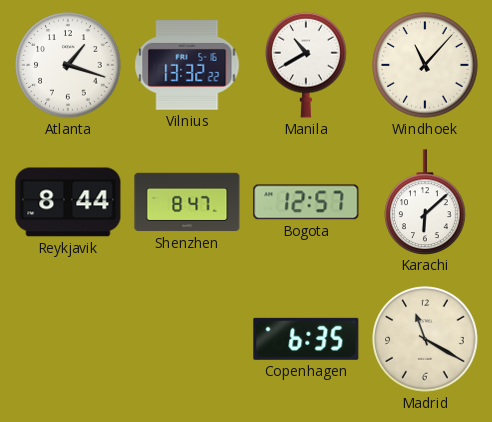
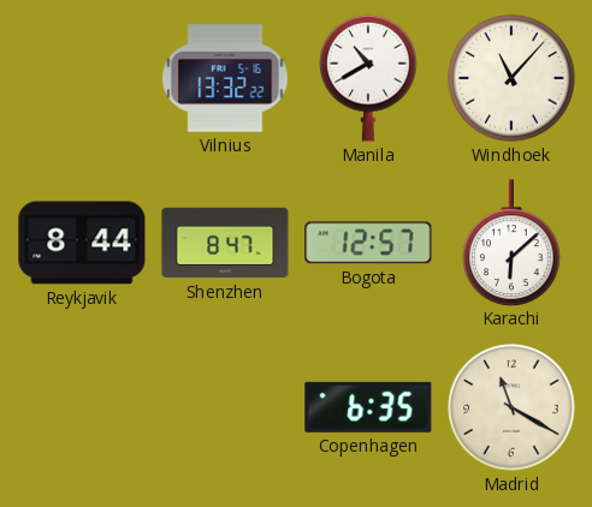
Atlanta: 1:18 -> none (68, 65)
